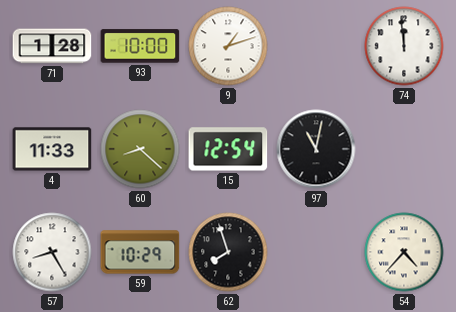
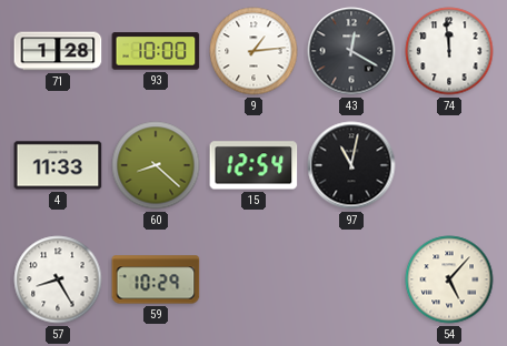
9: 1:12 -> 1:14 (254, 51)
43: none -> 12:20 (351, 51)
62: 7:57 -> none (228, 252)
54: 4:37 -> 5:07 (449, 279)
